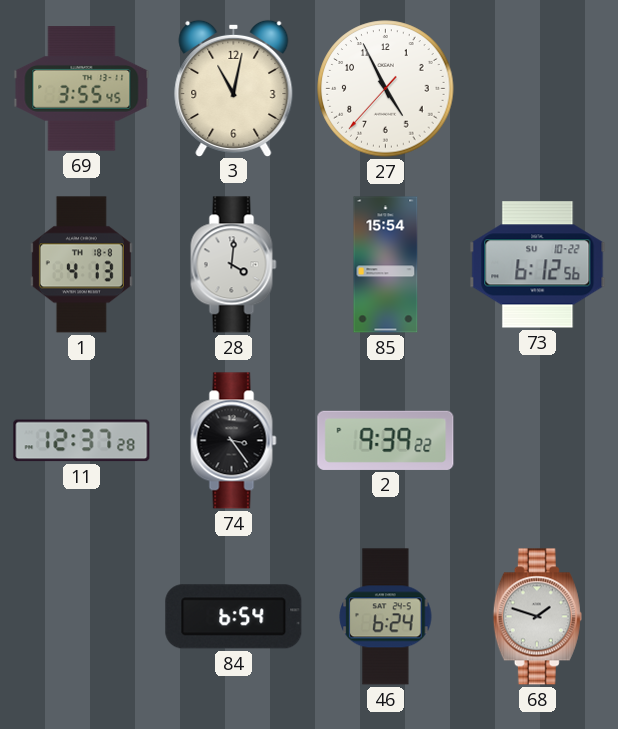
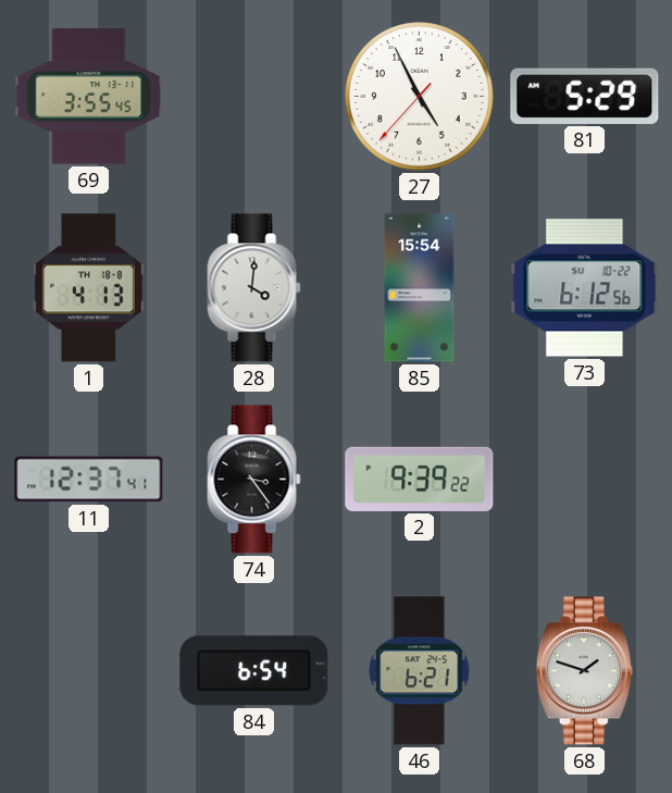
3: 11:02 -> none (234, 88)
81: none -> 5:29 (585, 96)
11: 12:37:28 -> 12:37:41 (89, 480)
46: 6:24 -> 6:21 (420, 671)
